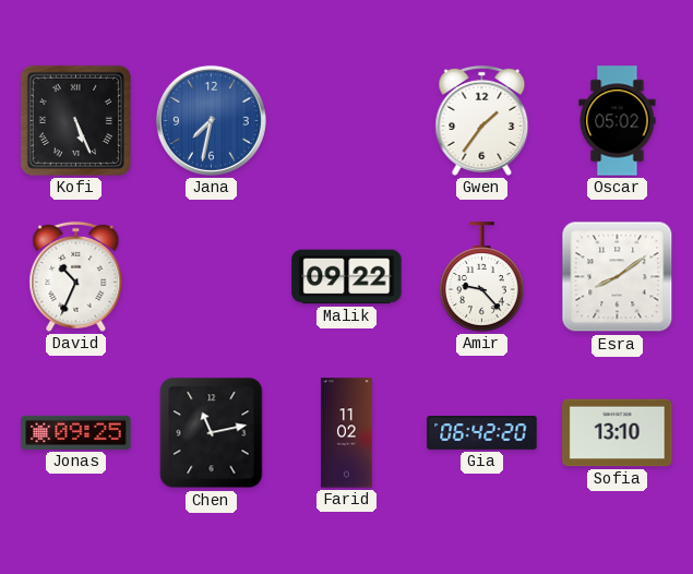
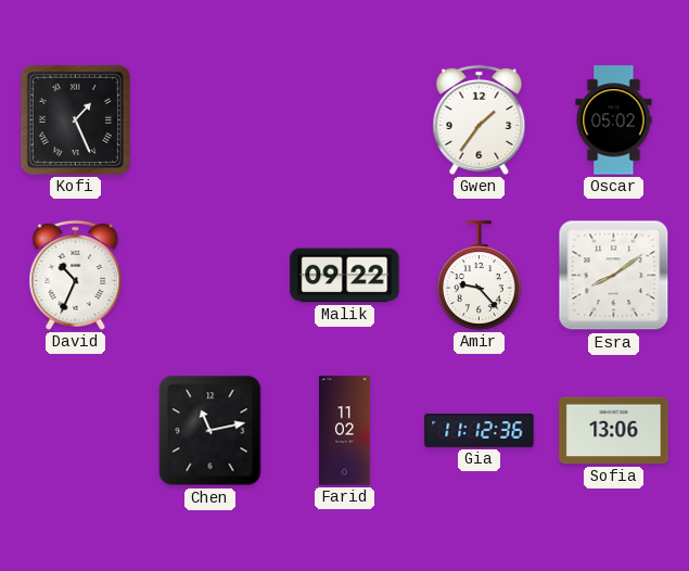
Kofi: 5:26 -> 1:26 (75, 119)
Jana: 7:32 -> none (211, 120)
Jonas: 09:25 -> none (76, 432)
Gia: 06:42 -> 11:12 (480, 431)
Sofia: 13:10 -> 13:06 (614, 431)
